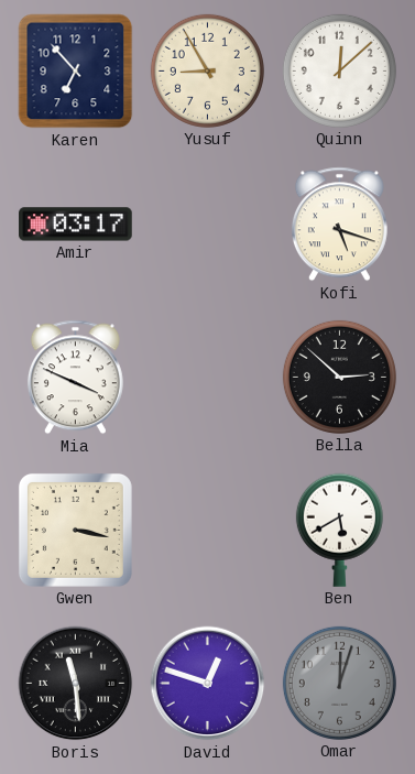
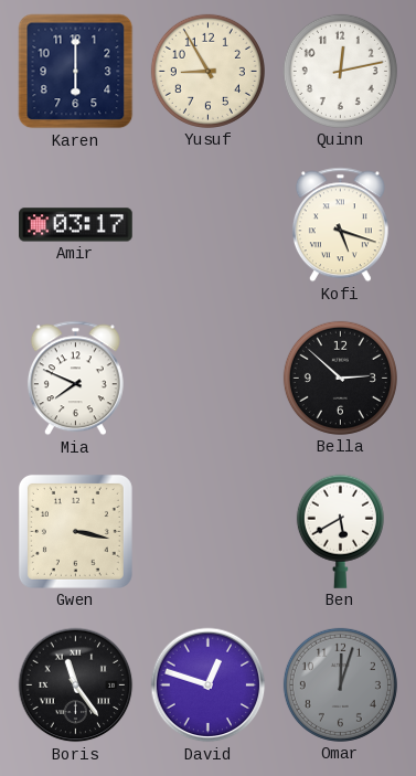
Karen: 6:53 -> 6:00 (76, 72)
Quinn: 12:08 -> 12:13 (340, 71)
Mia: 3:49 -> 7:49 (75, 379)
Boris: 11:29 -> 11:24 (76, 685)
